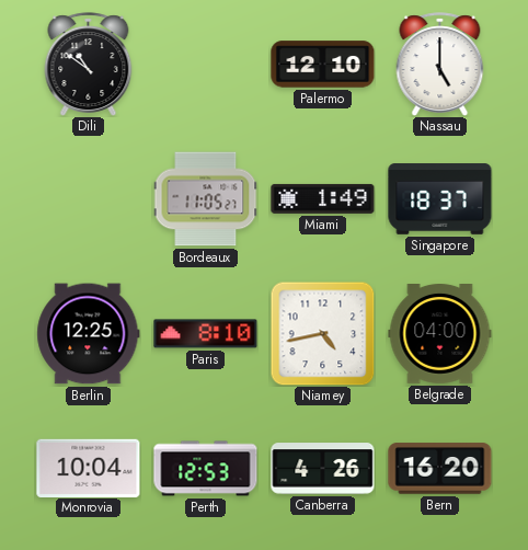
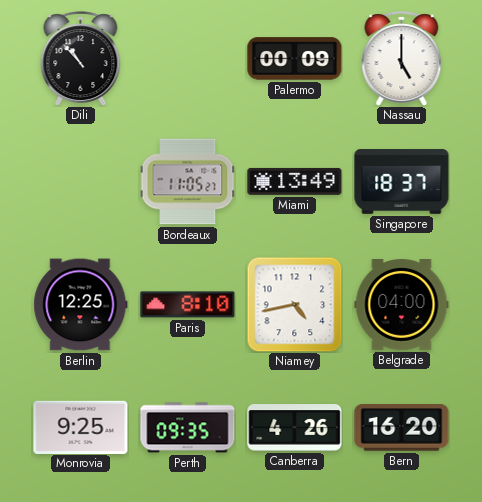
Dili: 10:51 -> 10:53 (81, 59)
Palermo: 12:10 -> 00:09 (295, 59)
Miami: 1:49 -> 13:49 (295, 181)
Monrovia: 10:04 -> 9:25 (81, 427)
Perth: 12:53 -> 09:35 (188, 428)
